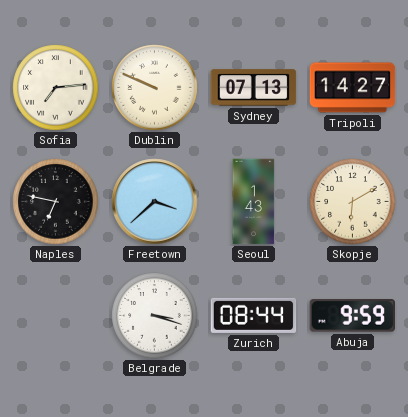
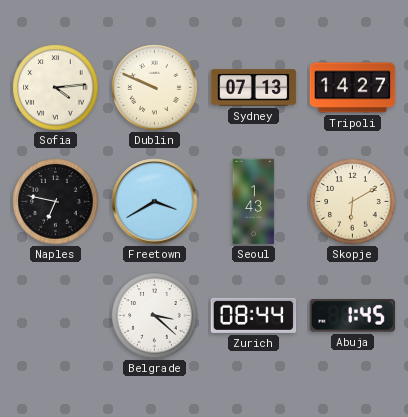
Sofia: 7:14 -> 4:14 (56, 88)
Freetown: 3:38 -> 3:40 (155, 202)
Belgrade: 3:18 -> 3:22 (155, 316)
Abuja: 9:59 -> 1:45 (352, 316)
